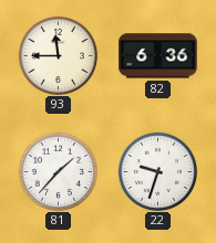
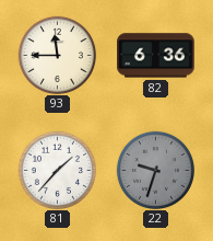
22 dial: white -> grey (155, 170)
